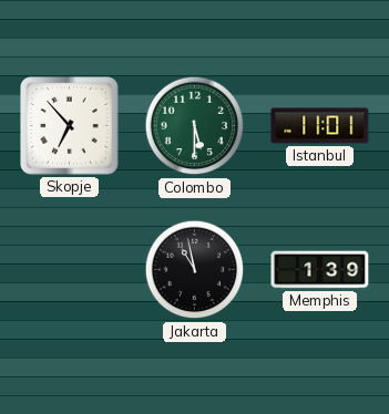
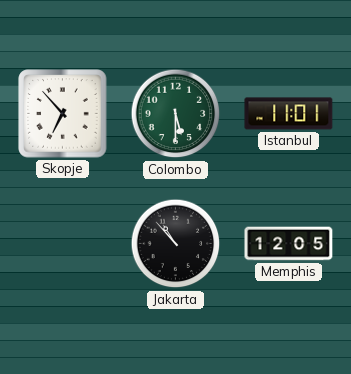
Jakarta: 10:58 -> 10:53 (176, 244)
Memphis: 1:39 -> 12:05 (289, 244)
